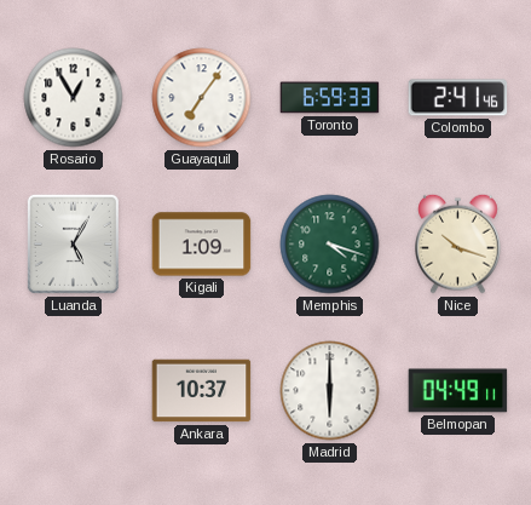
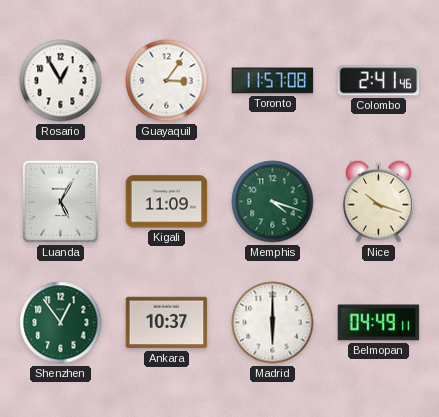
Guayaquil: 7:06 -> 3:06 (167, 81)
Toronto: 6:59 -> 11:57 (273, 81)
Kigali: 1:09 -> 11:09 (167, 202)
Shenzhen: none -> 12:54 (61, 323)
